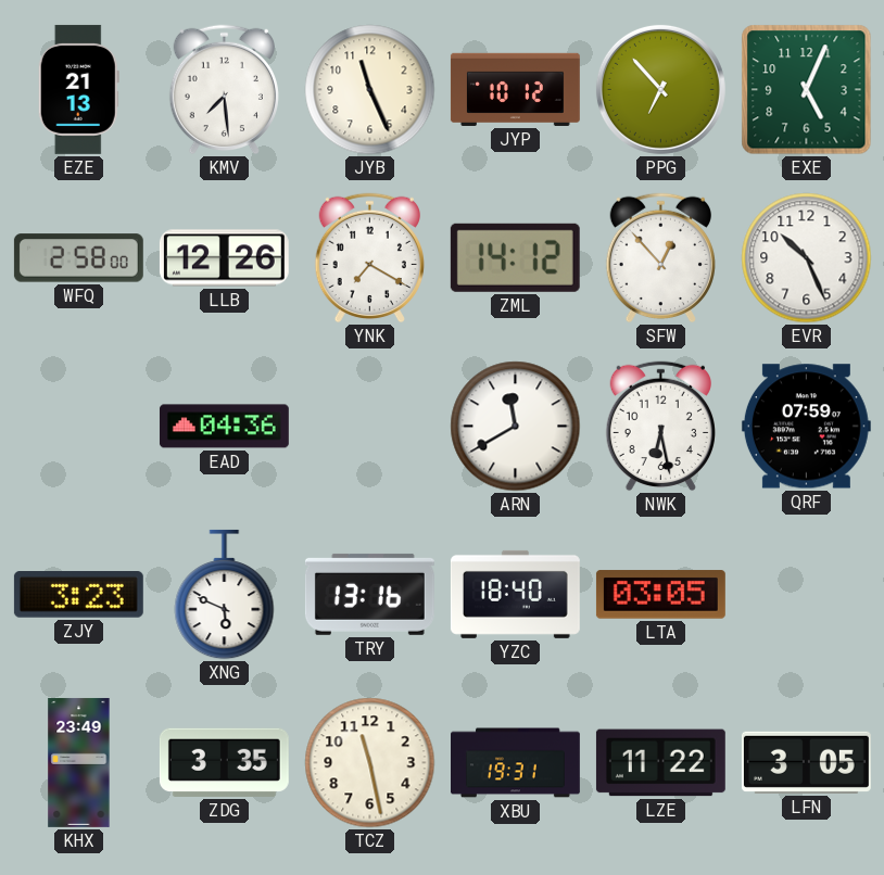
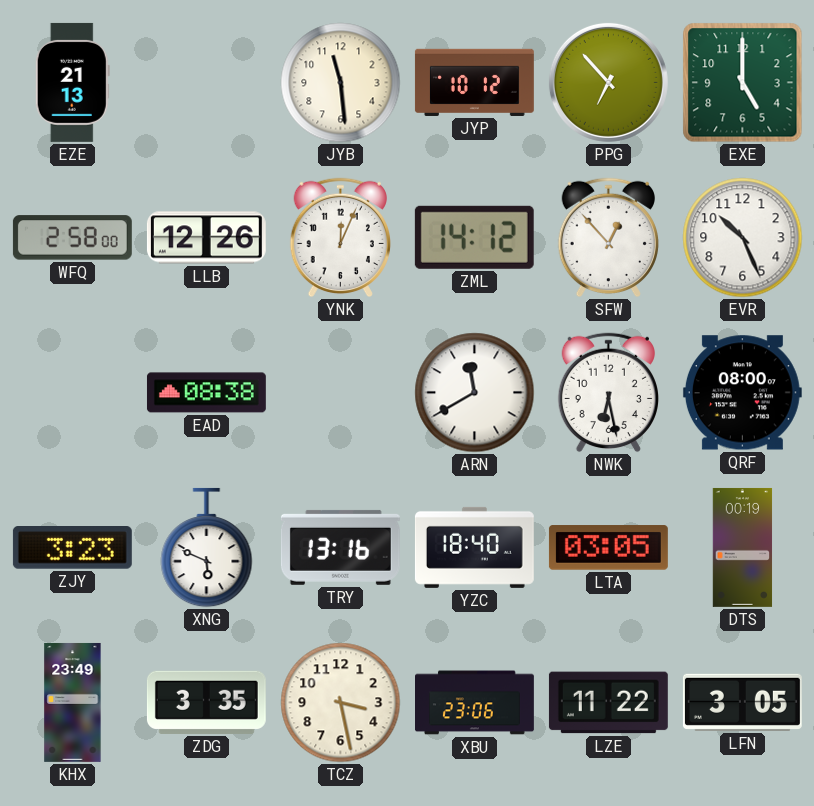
KMV: 7:29 -> none (224, 90)
JYB: 11:26 -> 11:29 (341, 83)
EXE: 5:04 -> 5:00 (743, 83)
YNK: 7:20 -> 12:04 (340, 238)
EAD: 04:36 -> 08:38 (206, 393)
QRF: 07:59 -> 08:00 (742, 393)
DTS: none -> 00:19 (743, 547)
TCZ: 11:28 -> 3:28 (341, 703)
XBU: 19:31 -> 23:06 (475, 703)
